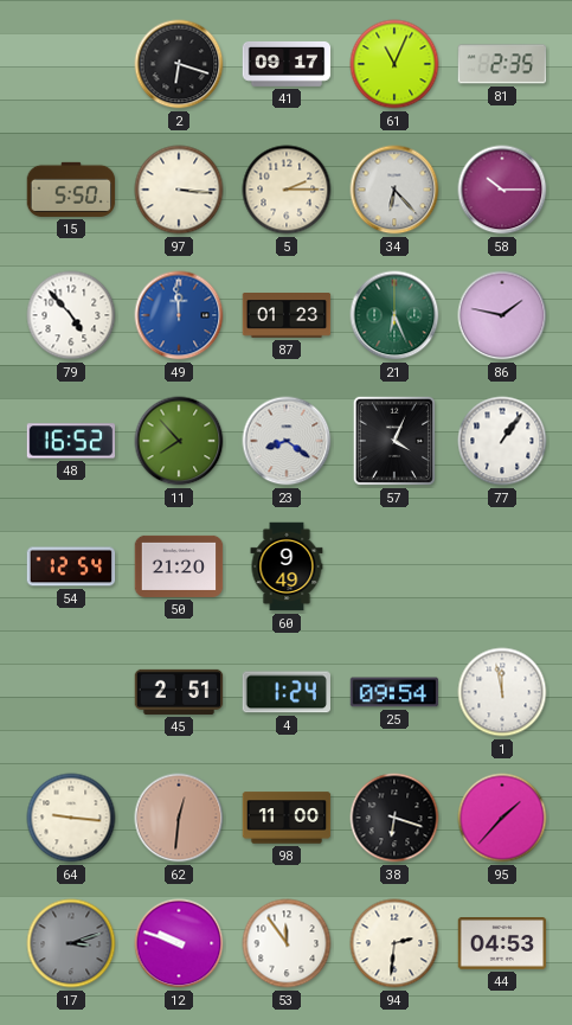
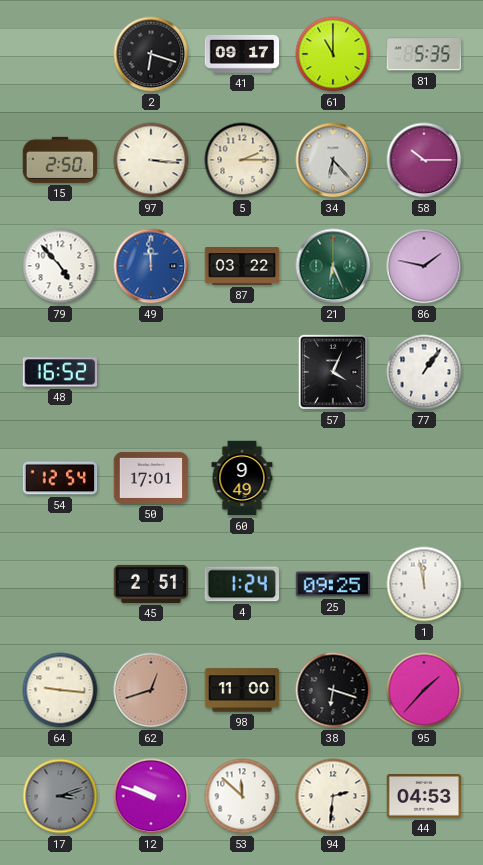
61: 11:04 -> 11:00 (333, 54)
81: 2:35 -> 5:35 (424, 54)
15: 5:50 -> 2:50 (60, 160)
87: 01:23 -> 03:22 (242, 266)
11: 7:53 -> none (179, 441)
23: 8:21 -> none (287, 441)
50: 21:20 -> 17:01 (151, 478)
25: 09:54 -> 09:25 (333, 584)
62: 12:31 -> 12:42 (151, 690)
53: 11:54 -> 11:52 (242, 796)
